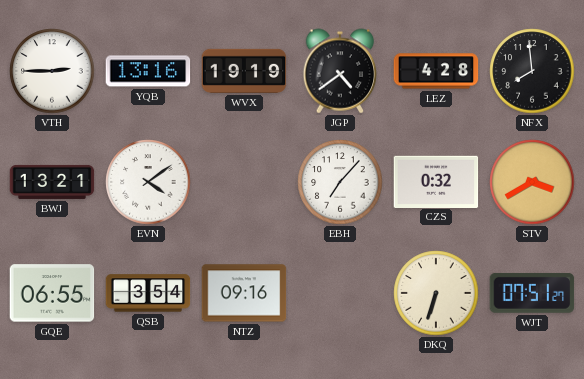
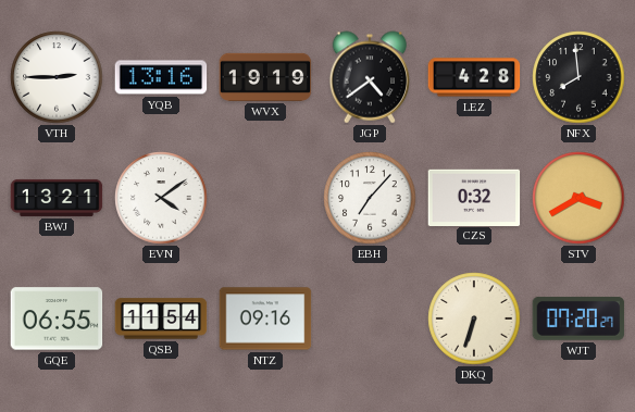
QSB: 3:54 -> 11:54 (161, 319)
WJT: 07:51 -> 07:20 (578, 319)
